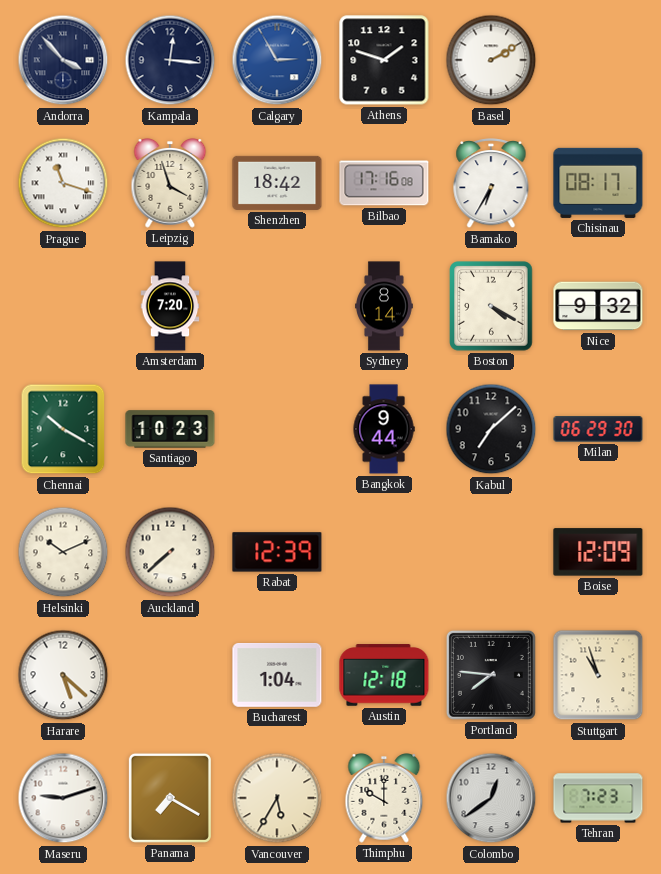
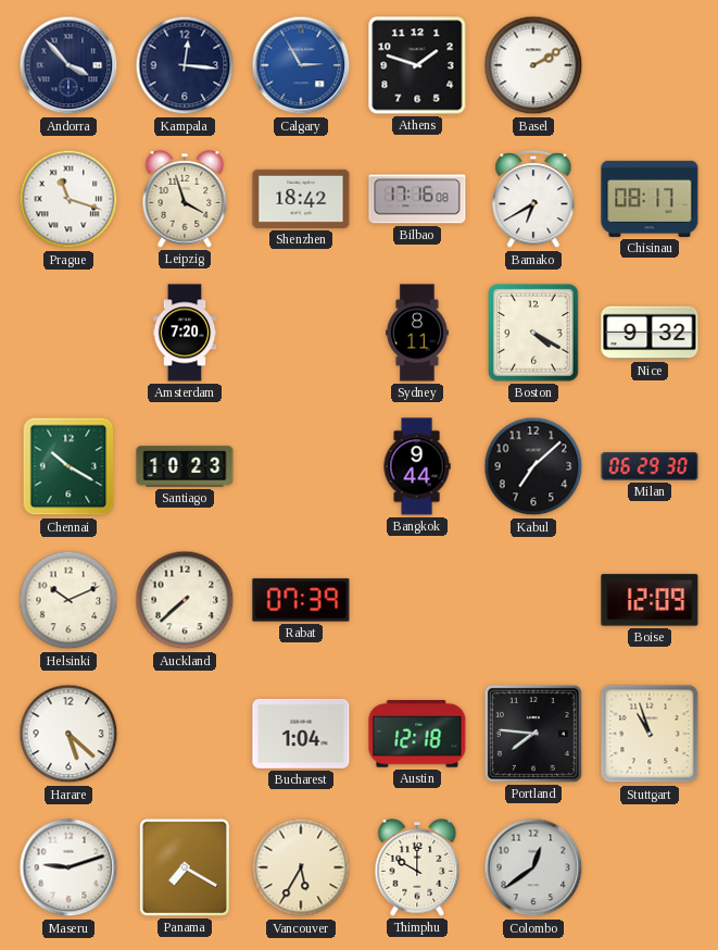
Bamako: 6:35 -> 6:40 (533, 200)
Sydney: 8:14 -> 8:11 (418, 333)
Rabat: 12:39 -> 07:39 (301, 600)
Tehran: 7:23 -> none (598, 798)
